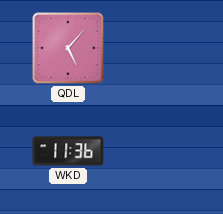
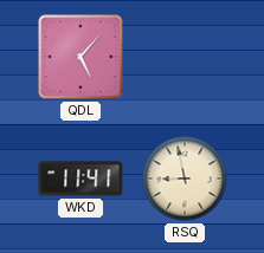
WKD: 11:36 -> 11:41 (81, 179)
RSQ: none -> 8:58 (185, 179)
